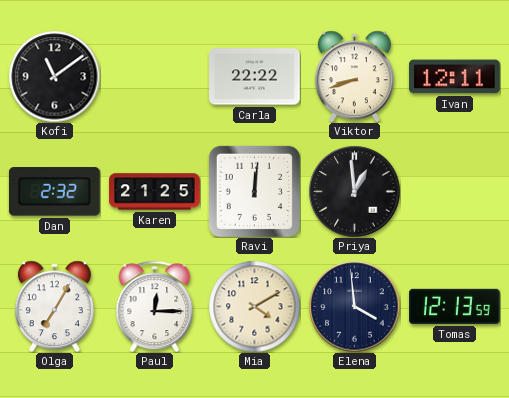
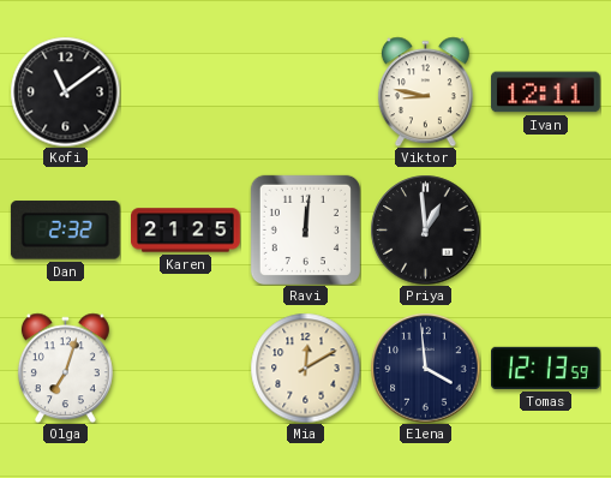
Carla: 22:22 -> none (255, 77)
Viktor: 8:42 -> 8:47 (425, 91)
Olga: 7:05 -> 7:03 (65, 368)
Paul: 12:15 -> none (155, 306)
Mia: 4:10 -> 12:10 (305, 368)
